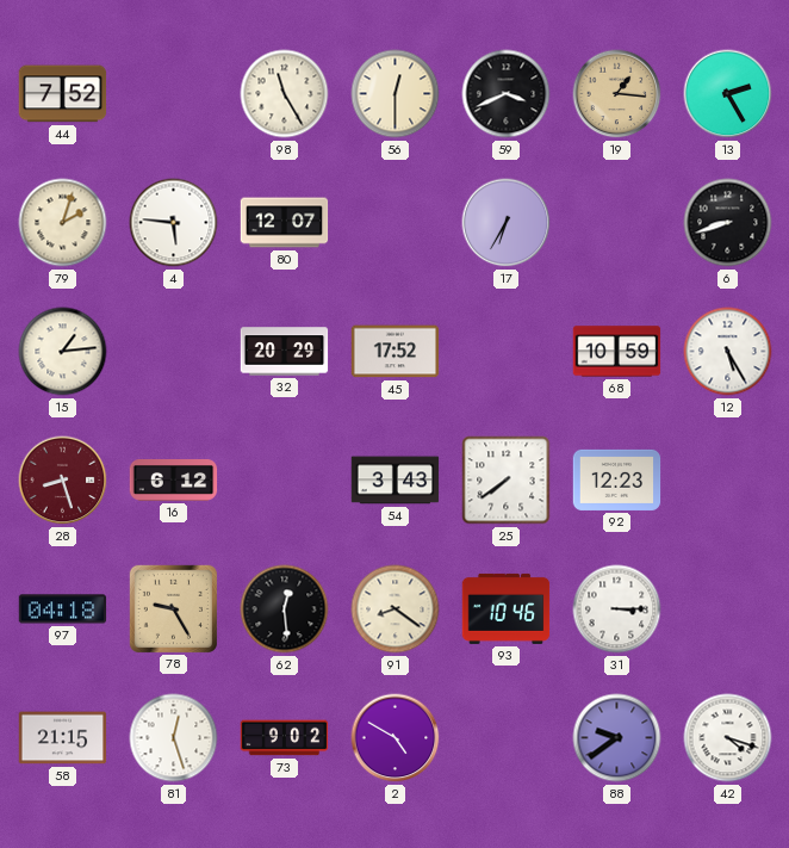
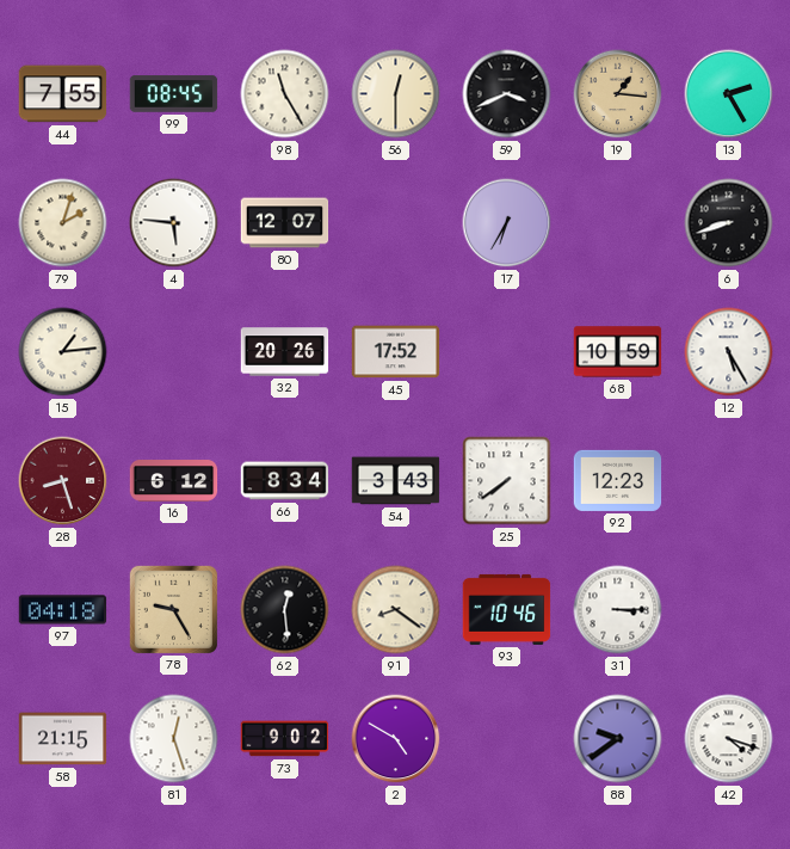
44: 7:52 -> 7:55 (63, 94)
99: none -> 08:45 (174, 94)
32: 20:29 -> 20:26 (285, 352)
66: none -> 8:34 (285, 481)
